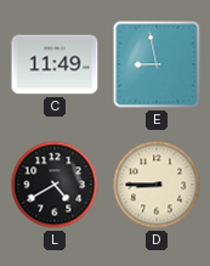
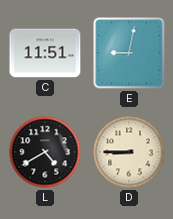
C: 11:49 -> 11:51 (45, 53)
E: 8:58 -> 9:02 (129, 53)
